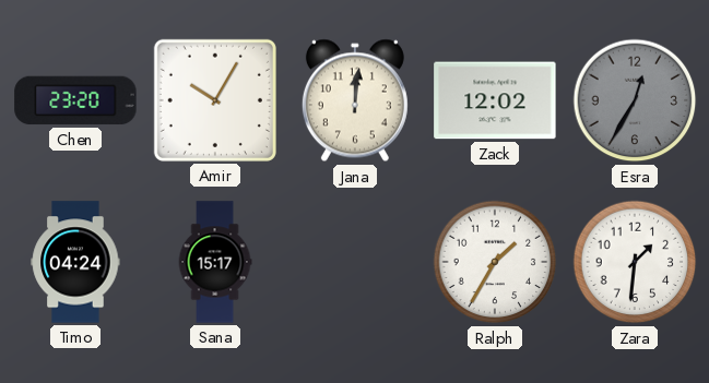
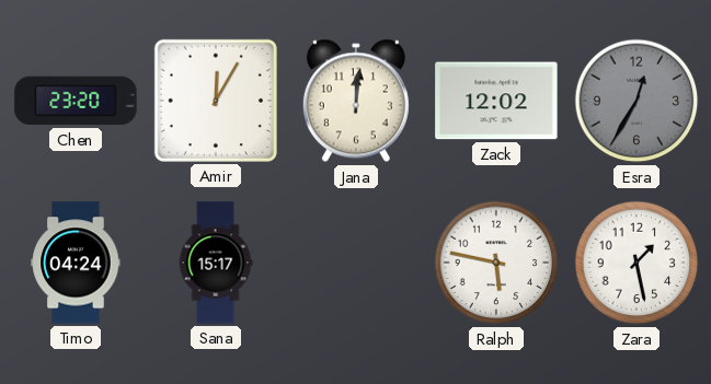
Amir: 10:05 -> 12:05 (216, 101)
Ralph: 1:35 -> 5:47 (496, 263)
Zara: 1:31 -> 1:28 (637, 263)
